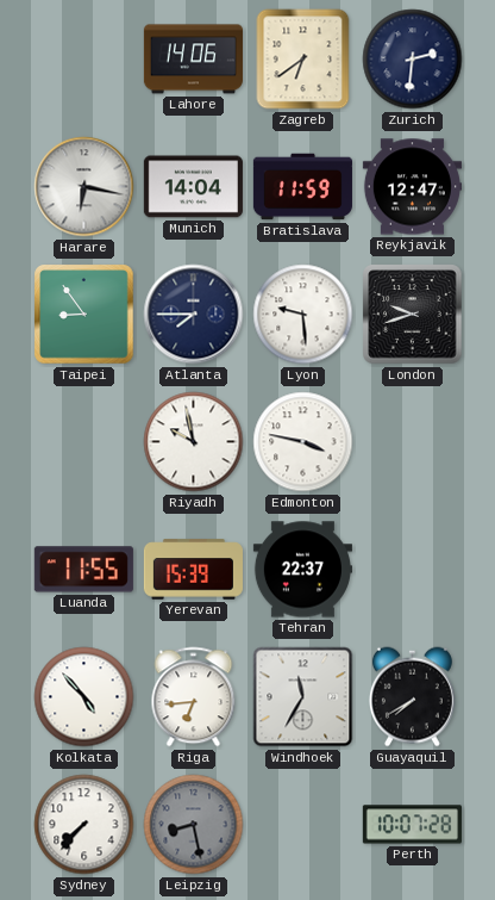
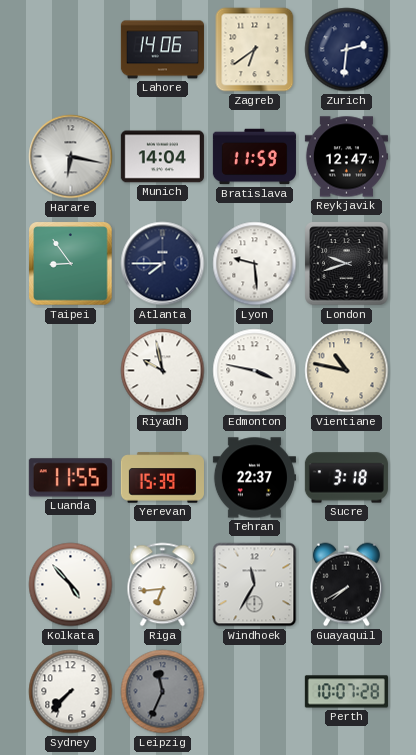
Vientiane: none -> 10:47 (347, 371)
Sucre: none -> 3:18 (346, 478)
Leipzig: 8:28 -> 11:34 (163, 692)
